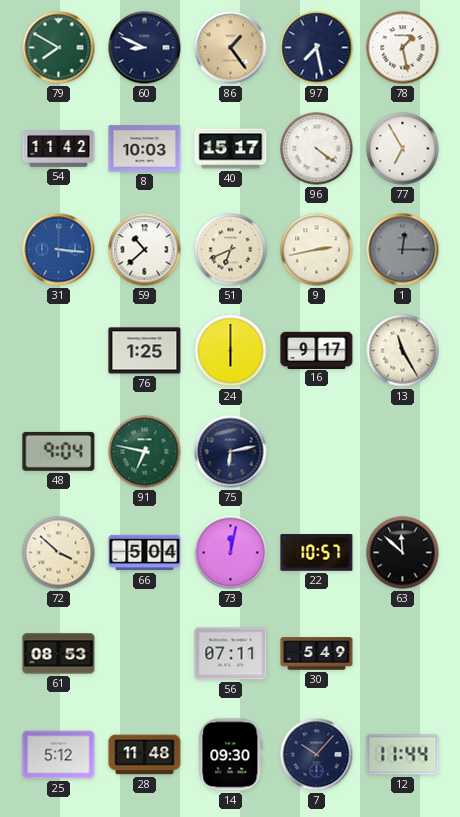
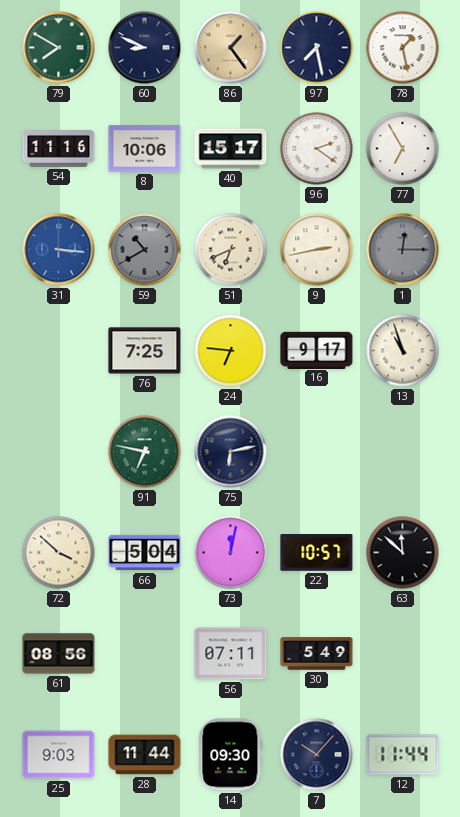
54: 11:42 -> 11:16 (59, 149)
8: 10:03 -> 10:06 (145, 149)
96: 4:21 -> 2:21 (317, 149)
59: 10:38 -> 10:40 (145, 250)
59 dial: white -> grey (145, 250)
76: 1:25 -> 7:25 (145, 351)
24: 6:00 -> 6:46 (231, 351)
13: 11:25 -> 10:57 (403, 351)
48: 9:04 -> none (59, 451)
61: 08:53 -> 08:56 (59, 654)
25: 5:12 -> 9:03 (59, 755)
28: 11:48 -> 11:44 (145, 755)
